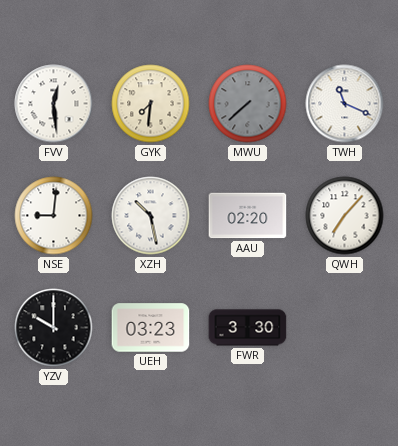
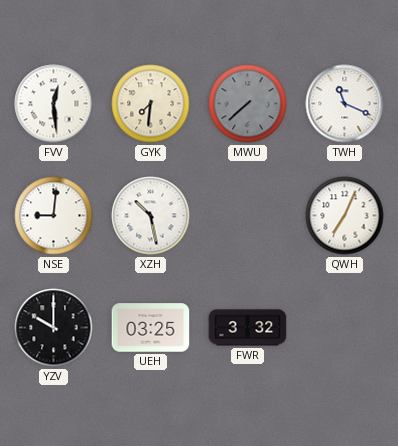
AAU: 02:20 -> none (248, 216)
QWH: 7:07 -> 7:04 (345, 216)
UEH: 03:23 -> 03:25 (151, 328)
FWR: 3:30 -> 3:32 (248, 328)
